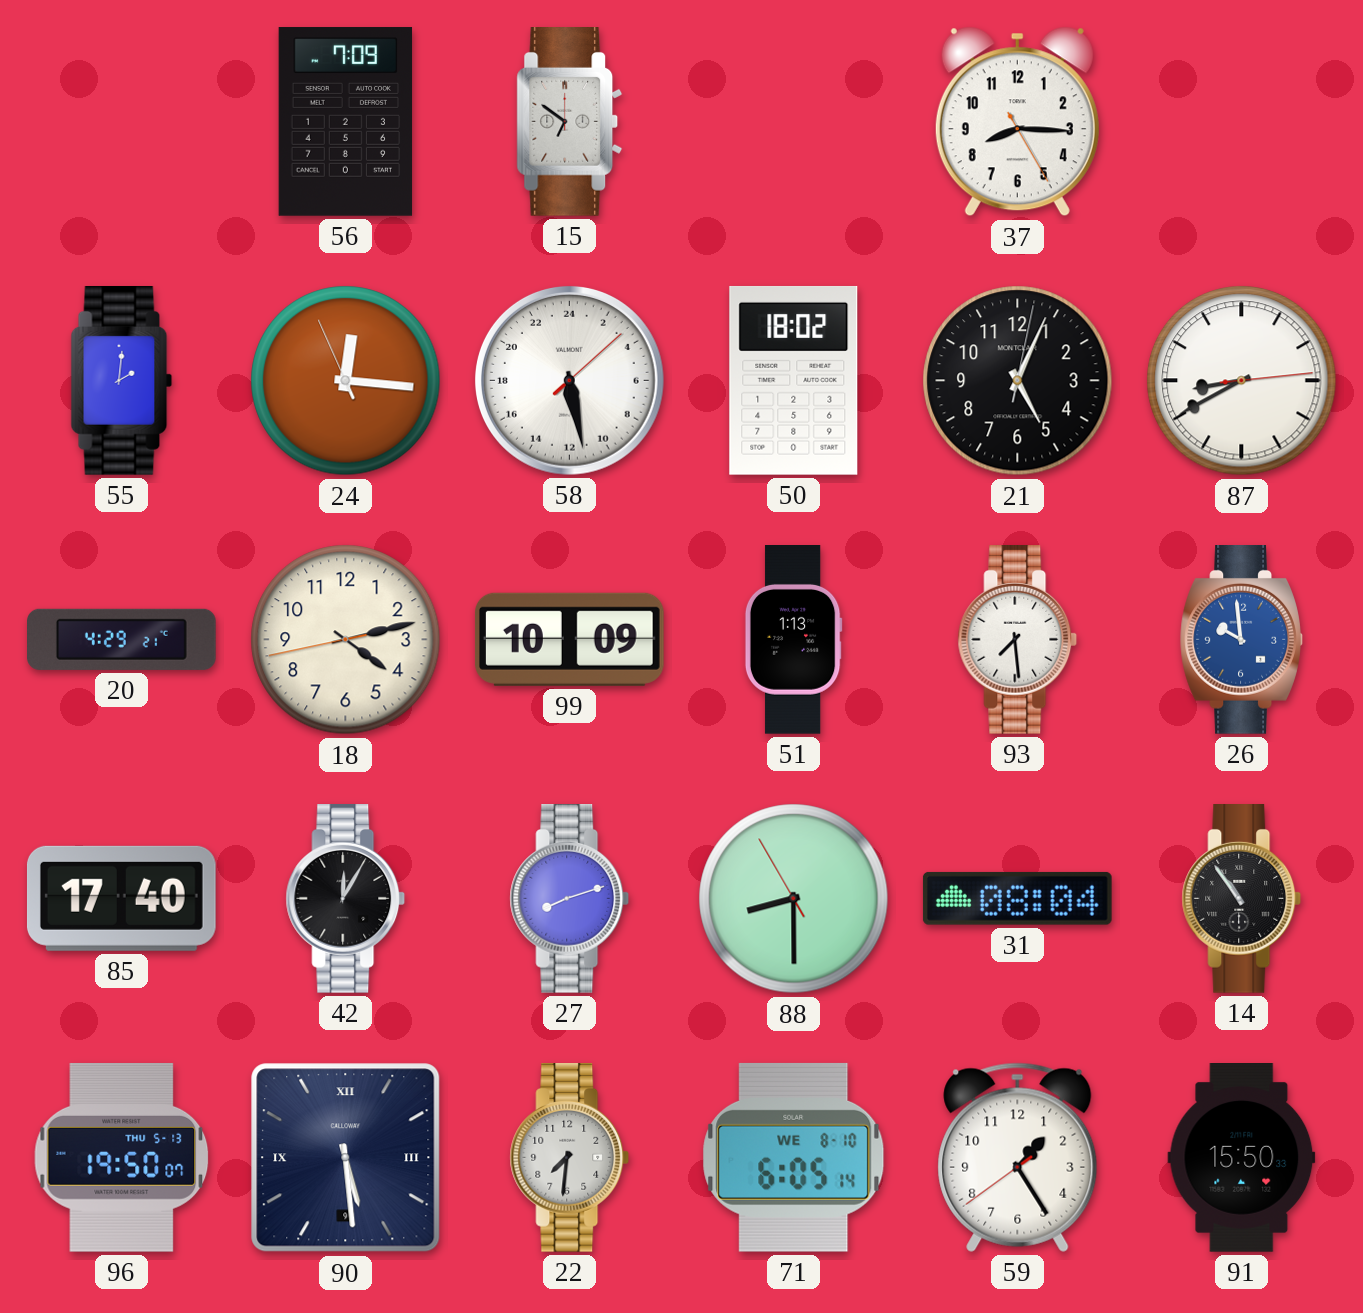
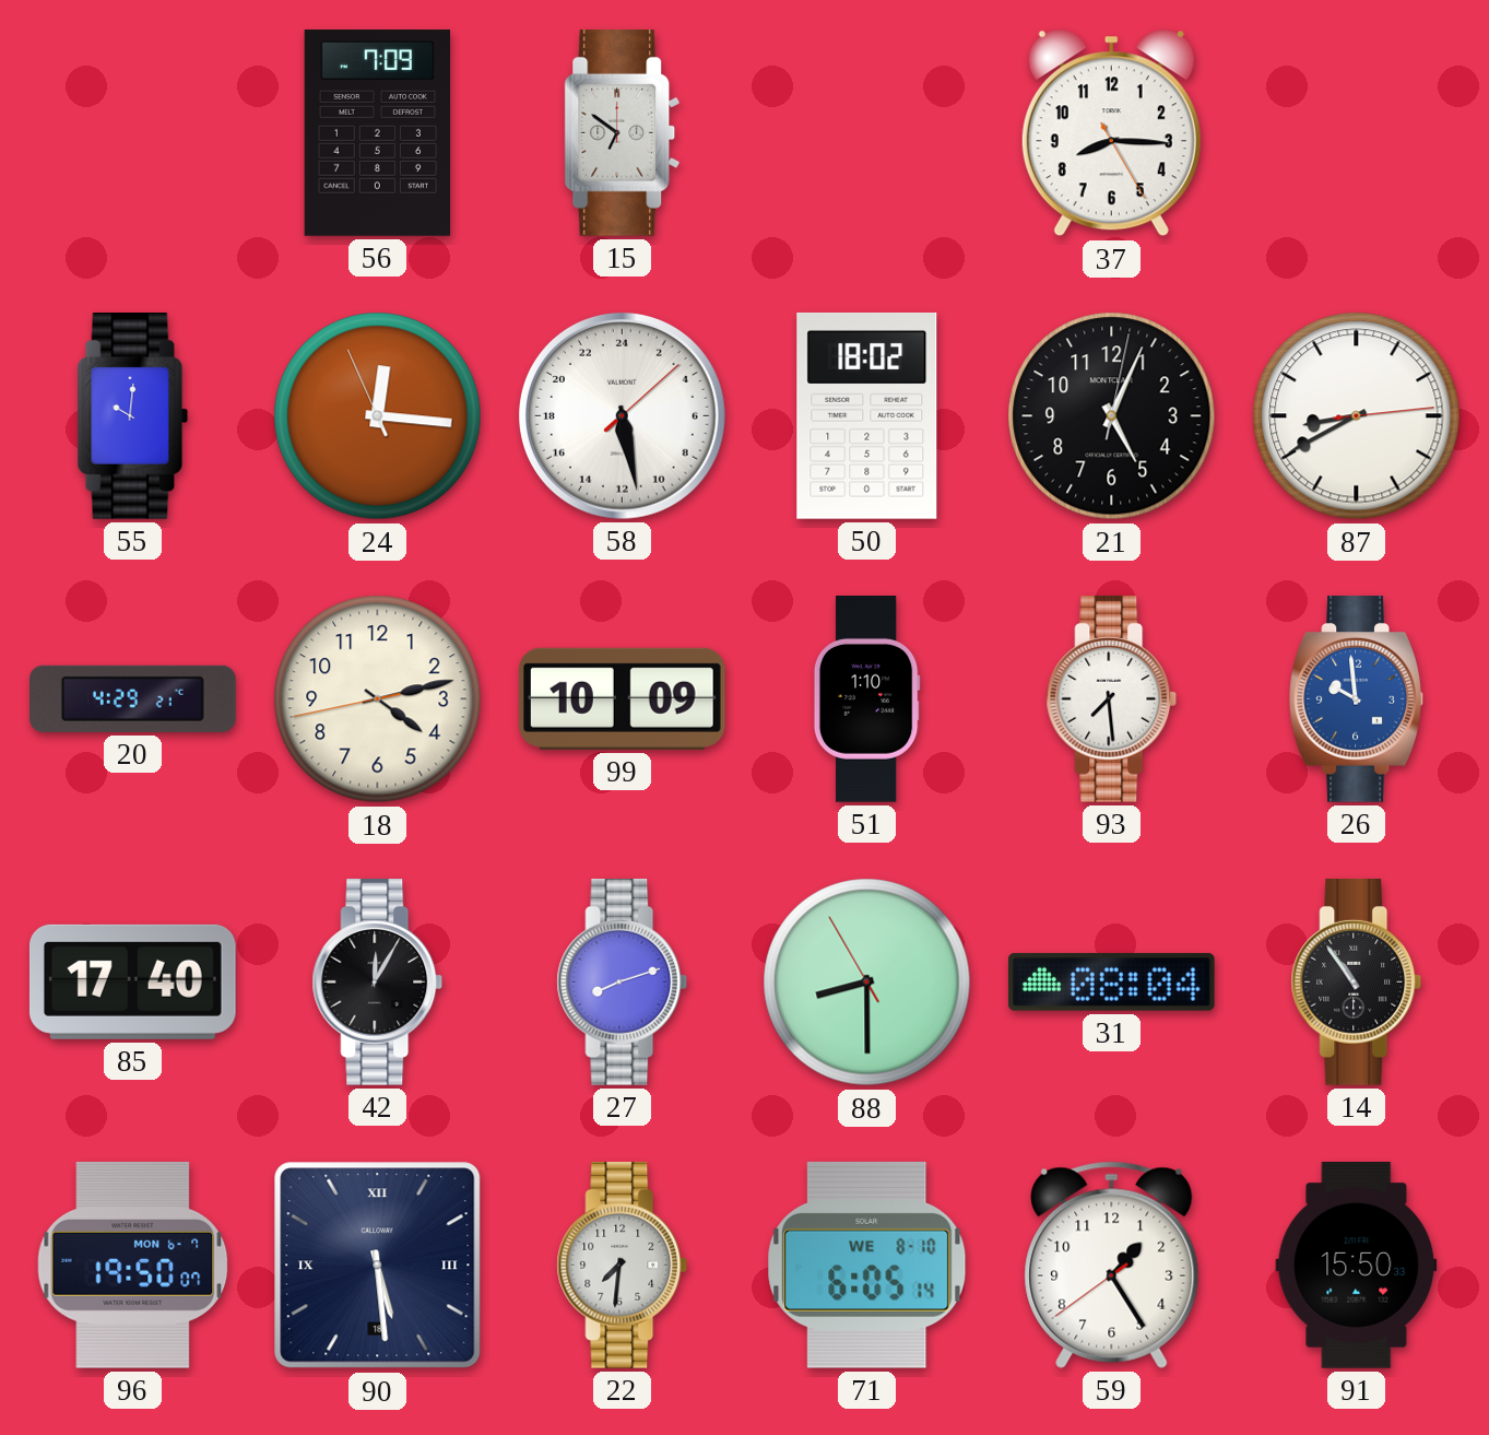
55: 2:01 -> 10:01 (133, 416)
51: 1:13 -> 1:10 (866, 699)
96 date: THU 5-13 -> MON 6-7 (133, 1265)
90 date: 9 -> 18 (378, 1266)
